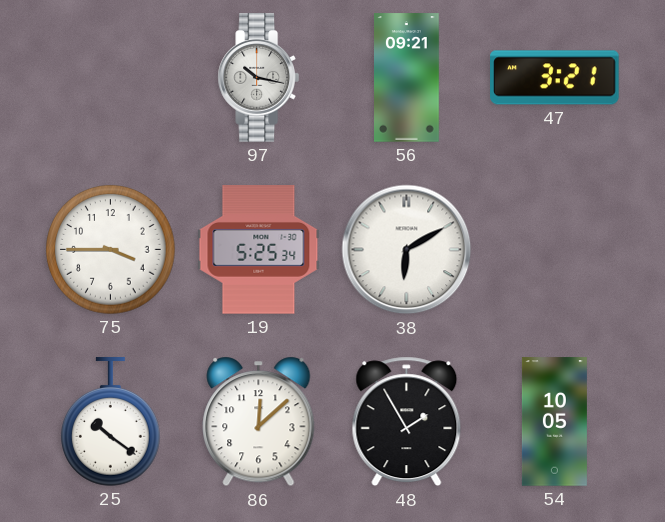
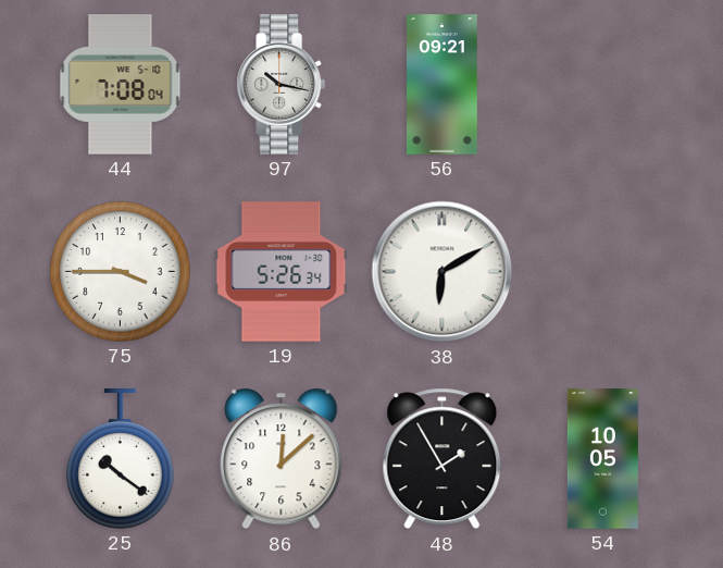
44: none -> 7:08 (121, 85)
47: 3:21 -> none (555, 78)
19: 5:25 -> 5:26 (282, 272)
